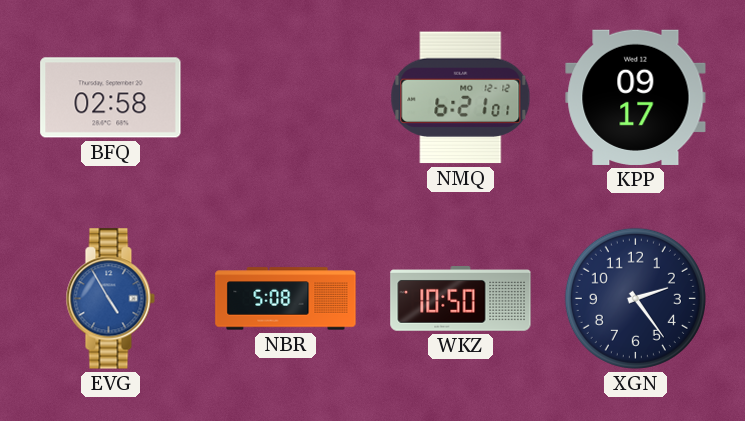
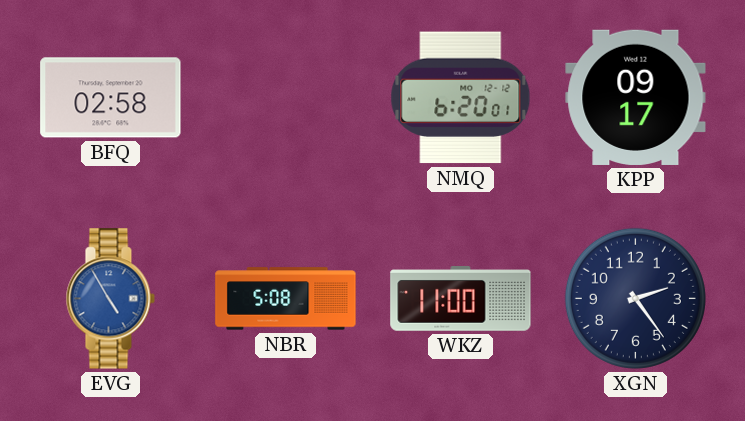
NMQ: 6:21 -> 6:20 (461, 98)
WKZ: 10:50 -> 11:00 (461, 299)
